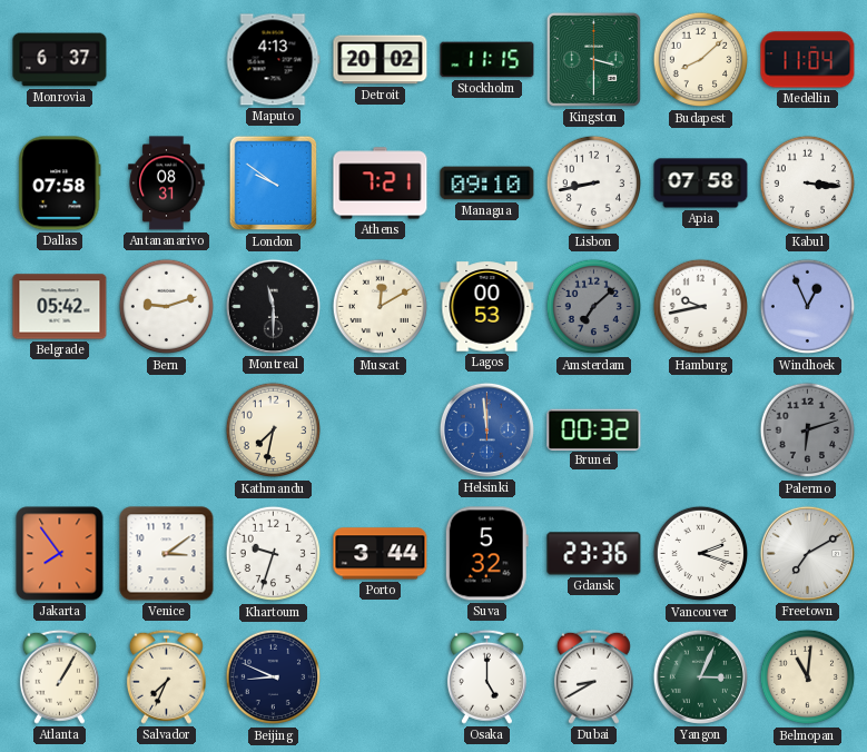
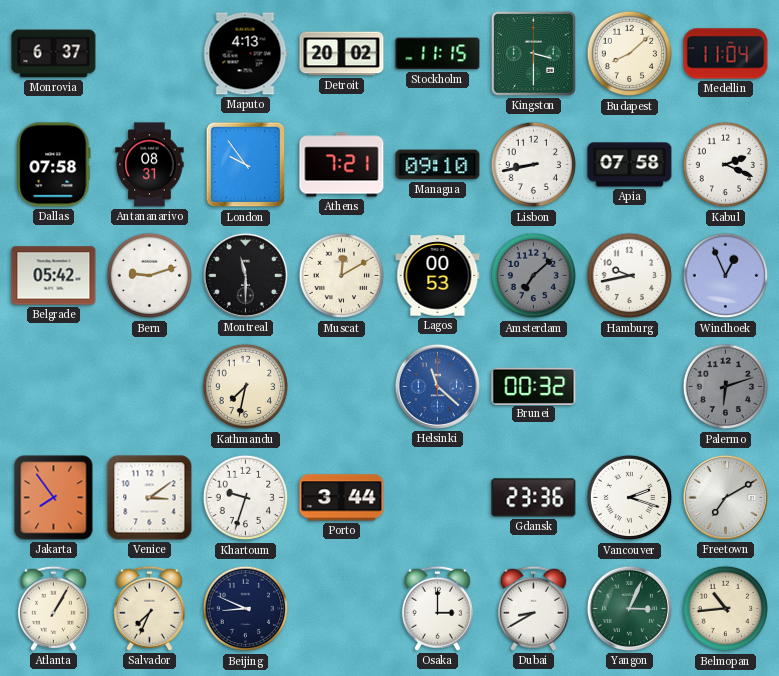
London: 9:51 -> 9:54 (246, 165)
Kabul: 3:16 -> 2:19 (726, 165)
Helsinki: 11:59 -> 11:22 (437, 386)
Suva: 5:32 -> none (486, 554)
Osaka: 5:00 -> 3:00 (437, 608)
Belmopan: 11:01 -> 10:44 (726, 609)
